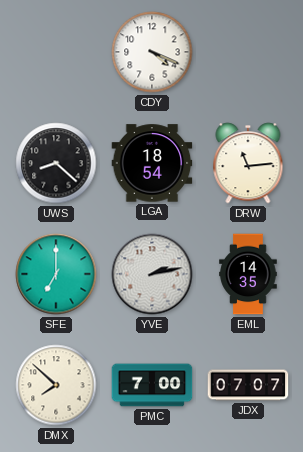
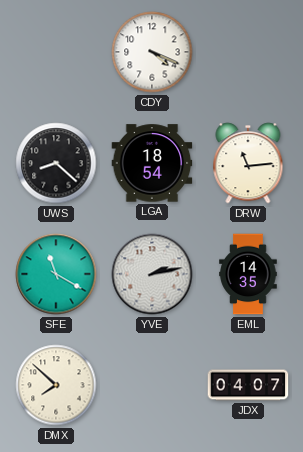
SFE: 7:00 -> 11:20 (56, 274)
PMC: 7:00 -> none (152, 385)
JDX: 07:07 -> 04:07 (248, 385)
